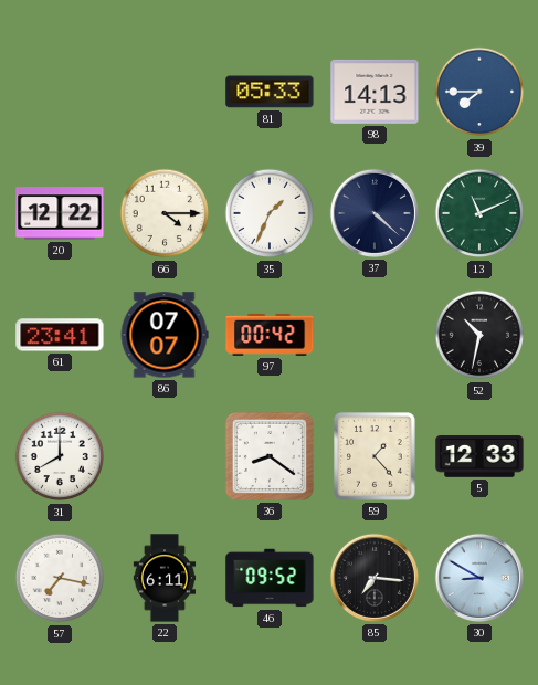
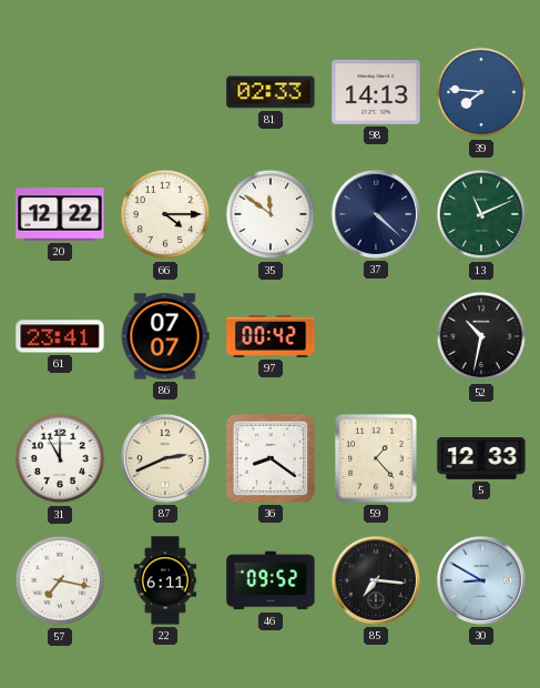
81: 05:33 -> 02:33 (271, 92)
39: 7:45 -> 7:46 (481, 92)
35: 1:34 -> 11:51 (271, 214)
31: 8:00 -> 11:00 (60, 458)
87: none -> 2:41 (165, 458)
